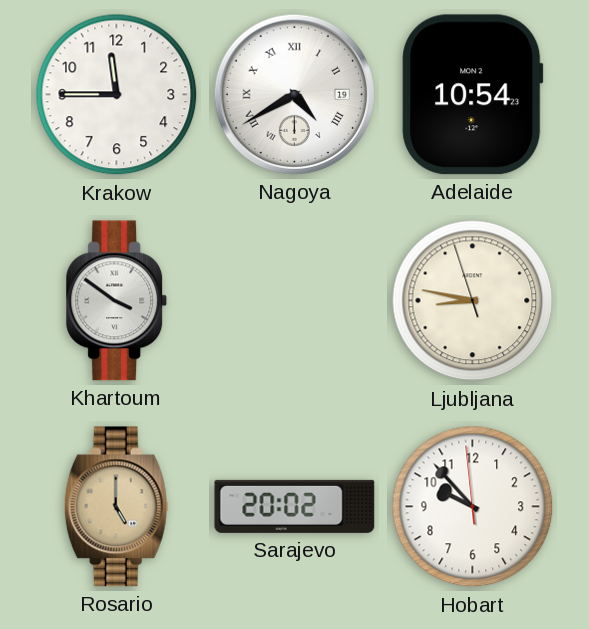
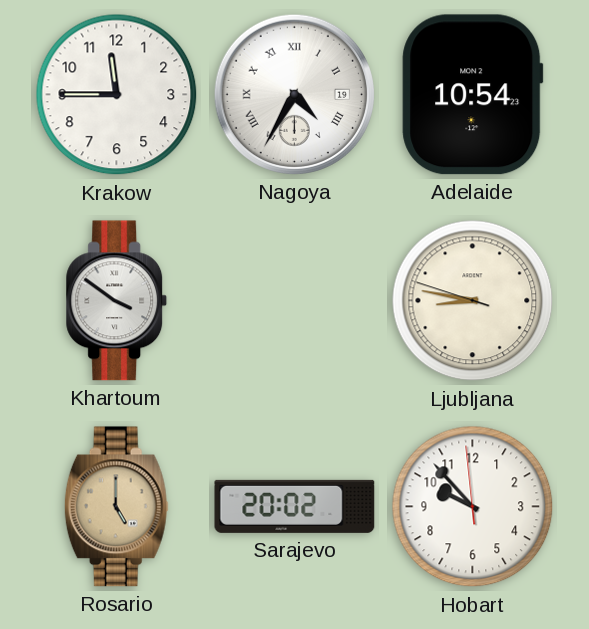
Nagoya: 4:40 -> 4:35 (294, 94)
Ljubljana: 8:46:57 -> 8:46:48 (473, 301)
